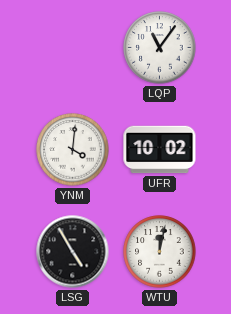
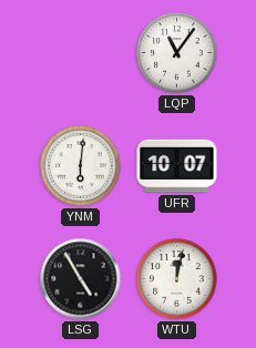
YNM: 4:01 -> 6:01 (81, 166)
UFR: 10:02 -> 10:07 (177, 166)
